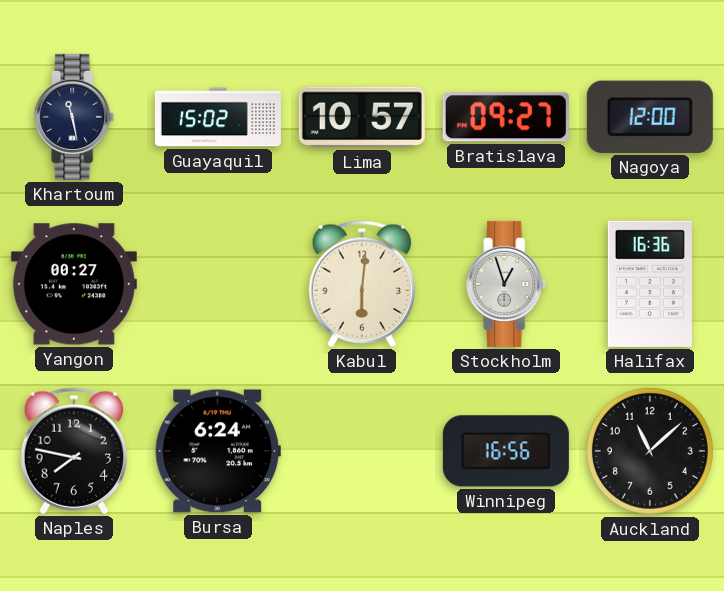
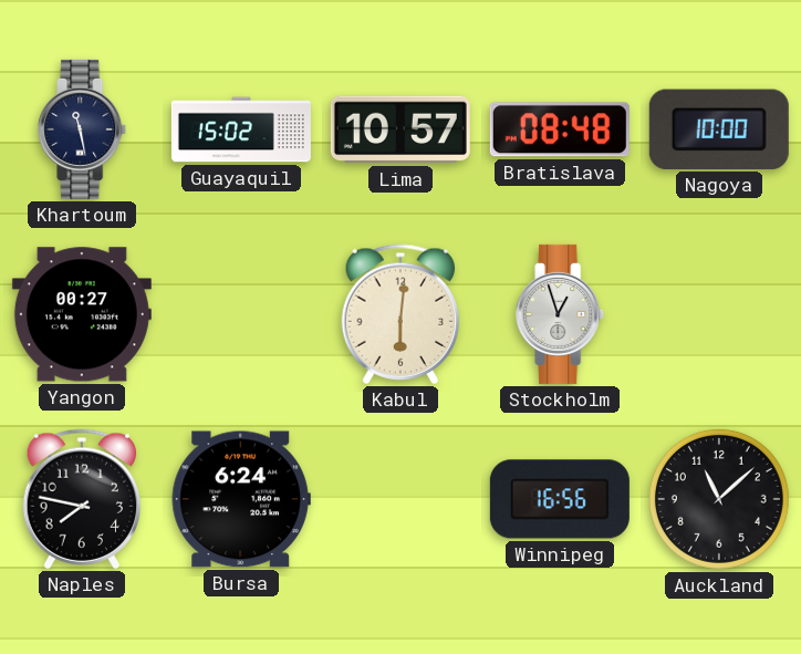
Bratislava: 09:27 -> 08:48 (560, 129)
Nagoya: 12:00 -> 10:00 (719, 129)
Halifax: 16:36 -> none (650, 284)
